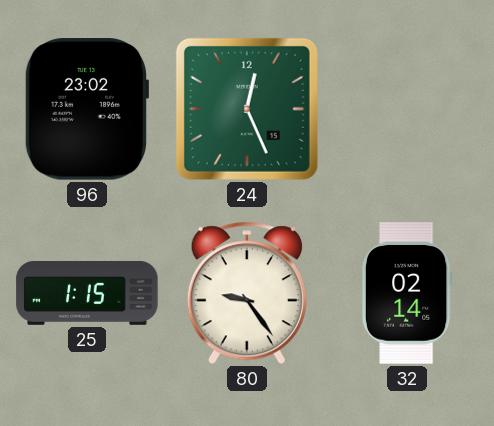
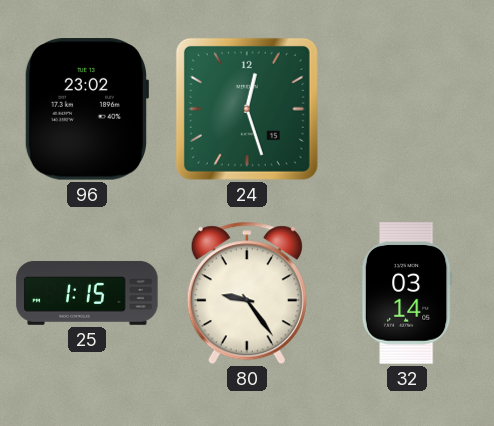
24: 12:26 -> 12:27 (247, 109)
32: 02:14 -> 03:14 (407, 293)
